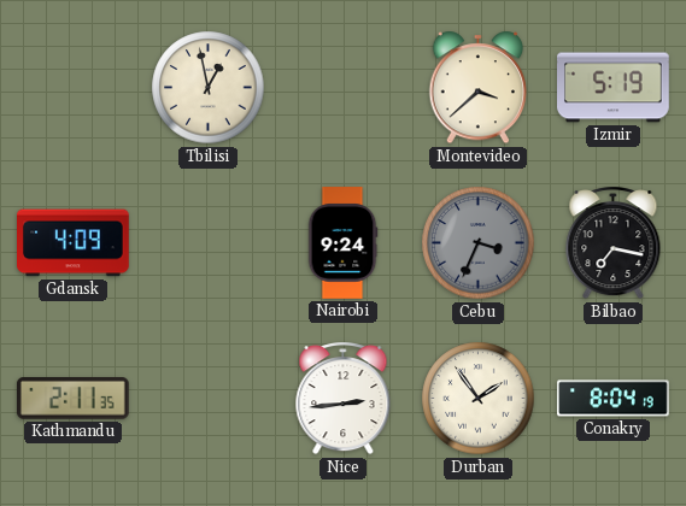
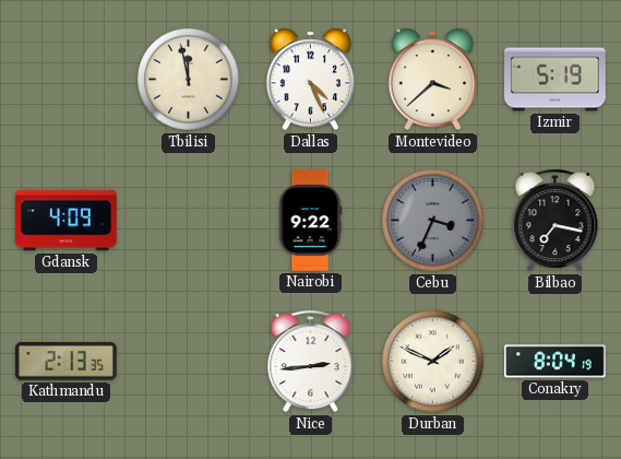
Tbilisi: 12:58 -> 11:58 (189, 80)
Dallas: none -> 4:26 (311, 80)
Nairobi: 9:24 -> 9:22 (310, 221)
Kathmandu: 2:11 -> 2:13 (67, 362)
Durban: 1:54 -> 1:49 (433, 362)
